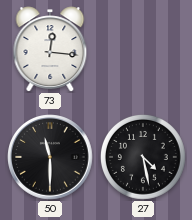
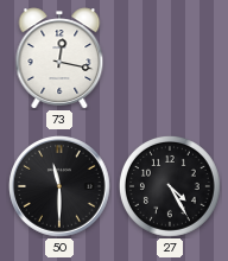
73: 12:16 -> 12:17 (59, 58)
27: 4:28 -> 4:25 (170, 186)
